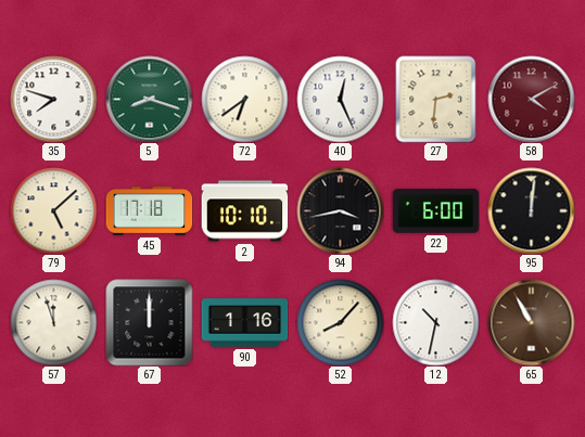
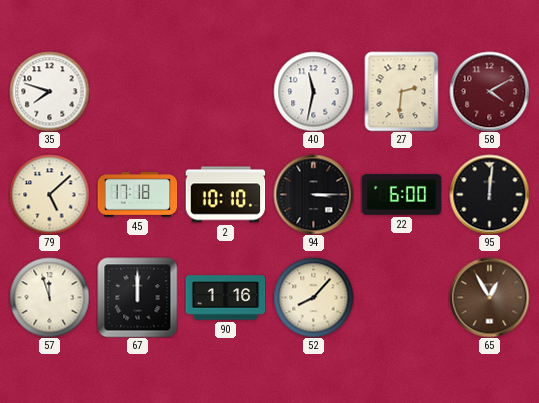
5: 8:18 -> none (149, 99)
72: 6:39 -> none (244, 99)
40: 12:26 -> 11:32 (313, 91)
94: 3:43 -> 3:15 (313, 194)
12: 10:32 -> none (435, 322)
65: 10:55 -> 12:55 (489, 297)
